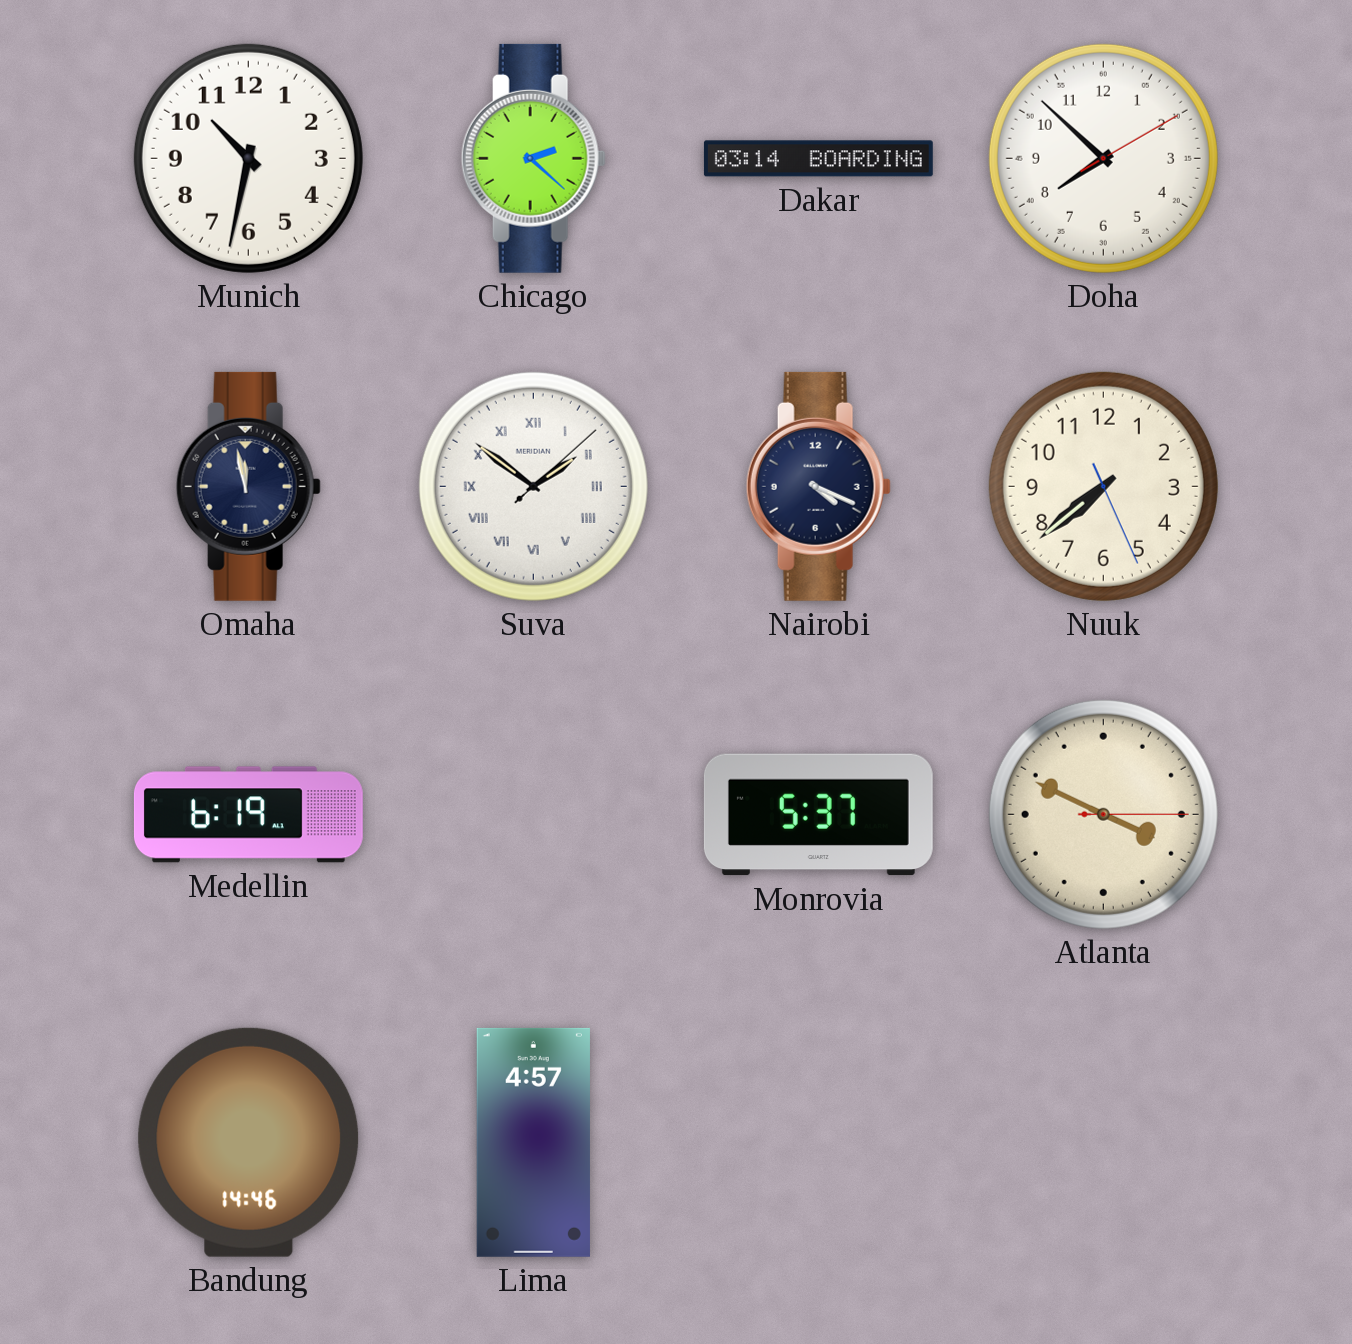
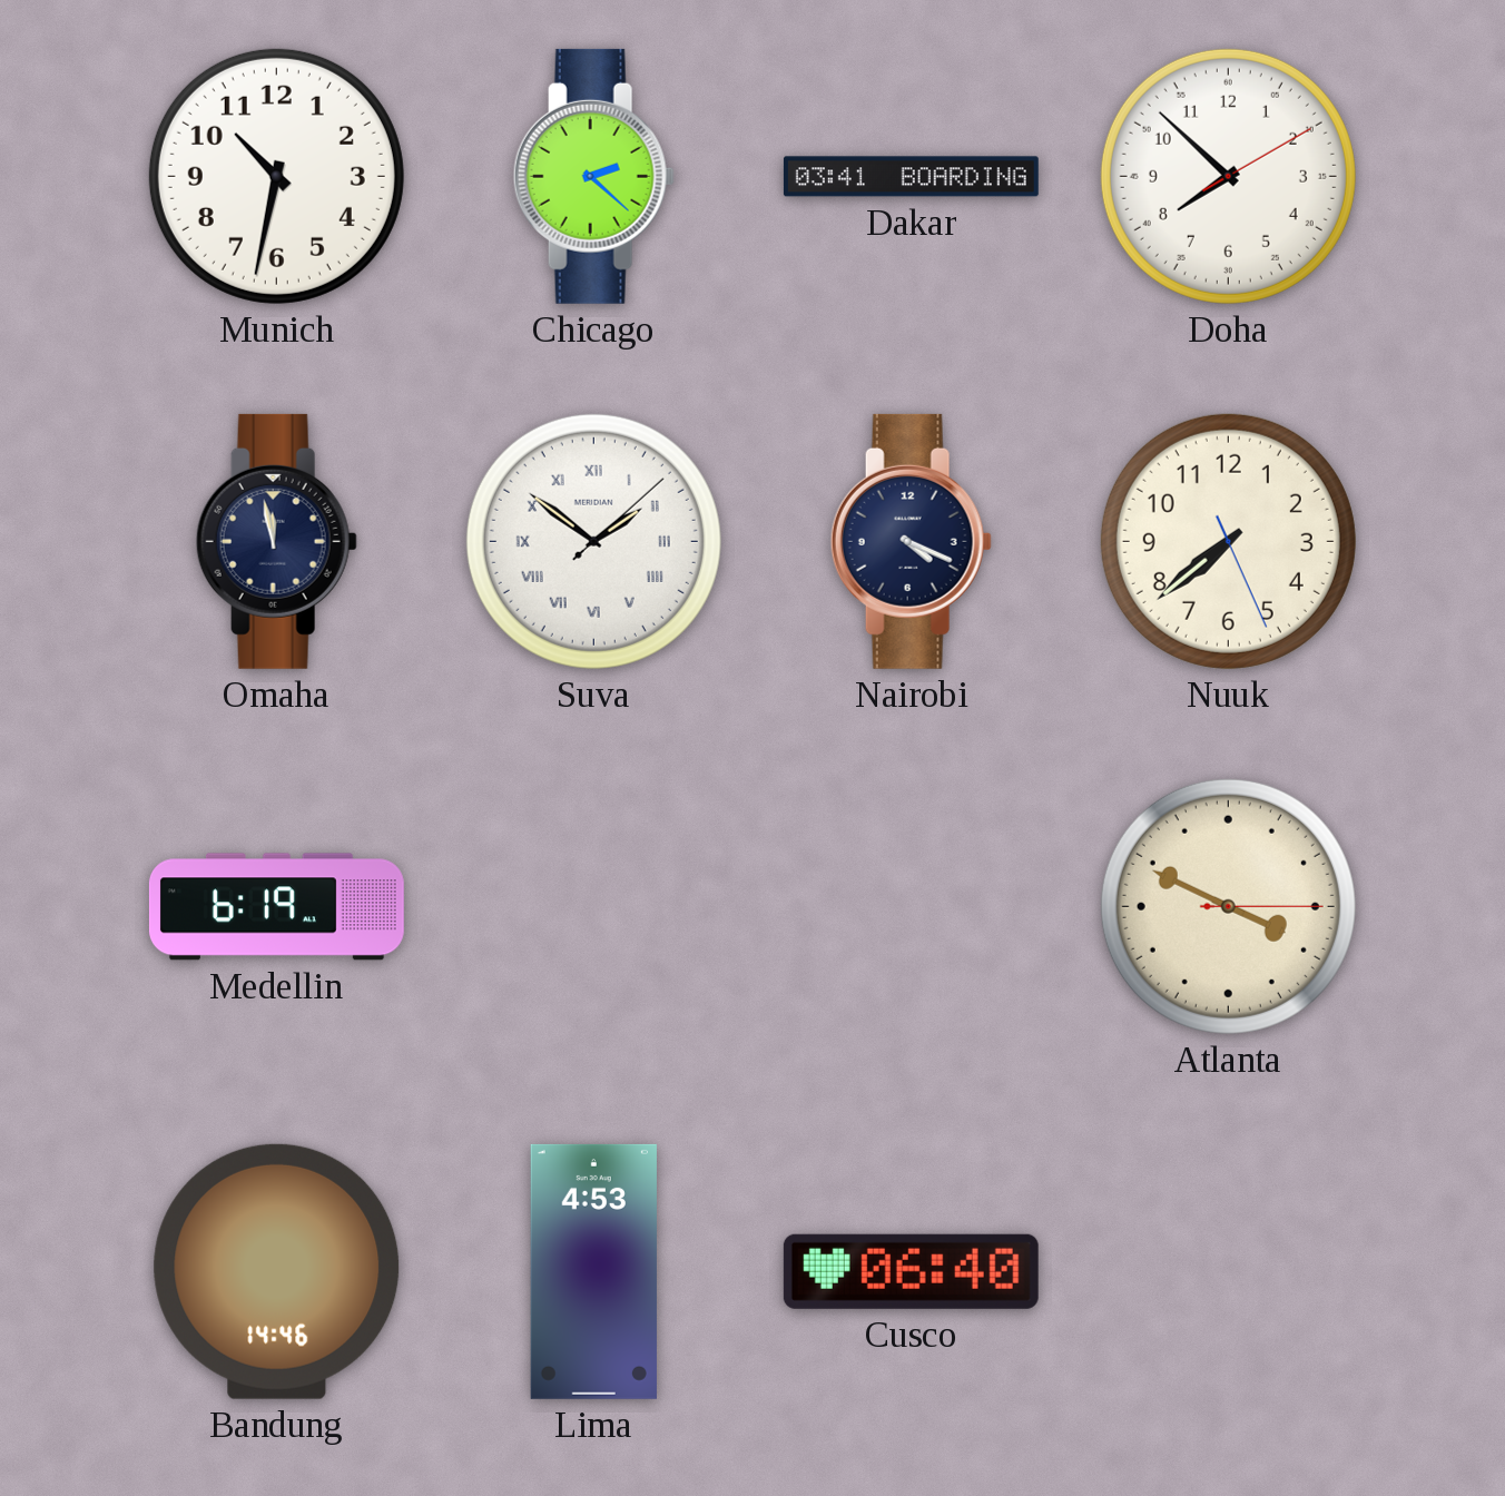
Dakar: 03:14 -> 03:41 (911, 177)
Monrovia: 5:37 -> none (818, 815)
Lima: 4:57 -> 4:53 (593, 1271)
Cusco: none -> 06:40 (911, 1271)
